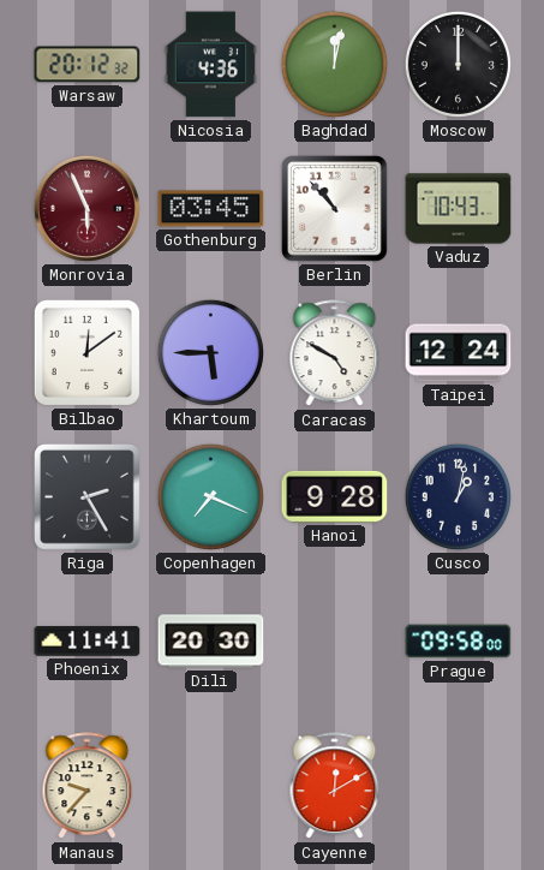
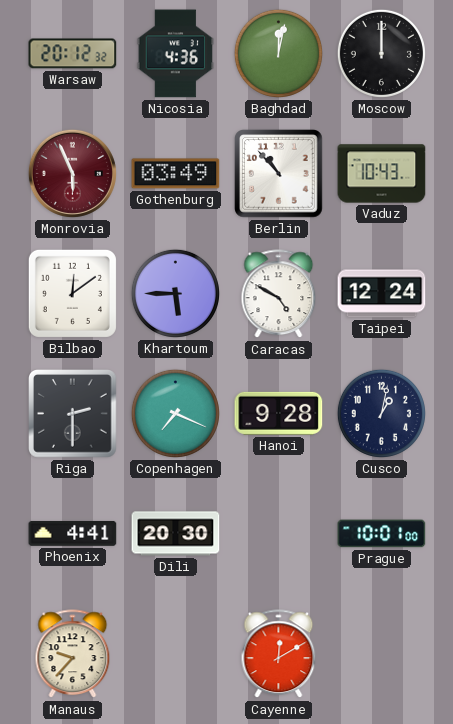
Gothenburg: 03:45 -> 03:49 (176, 174)
Riga: 2:25 -> 2:30 (73, 414)
Phoenix: 11:41 -> 4:41 (73, 534)
Prague: 09:58 -> 10:01 (382, 534)
